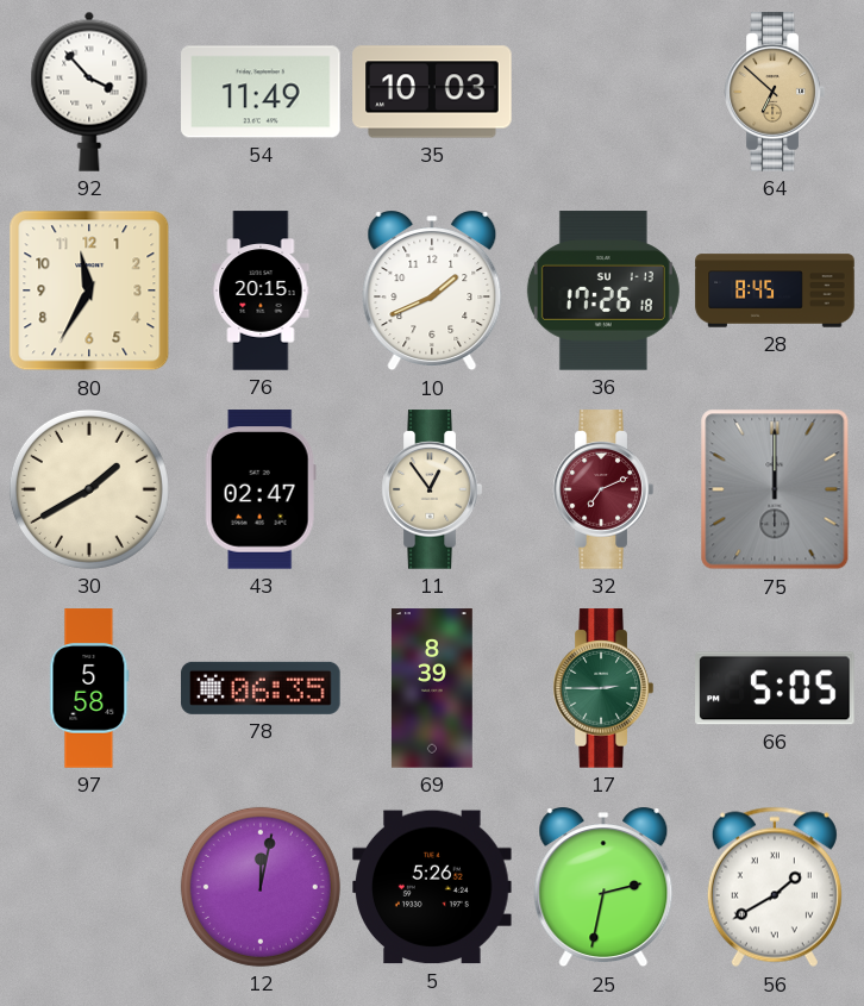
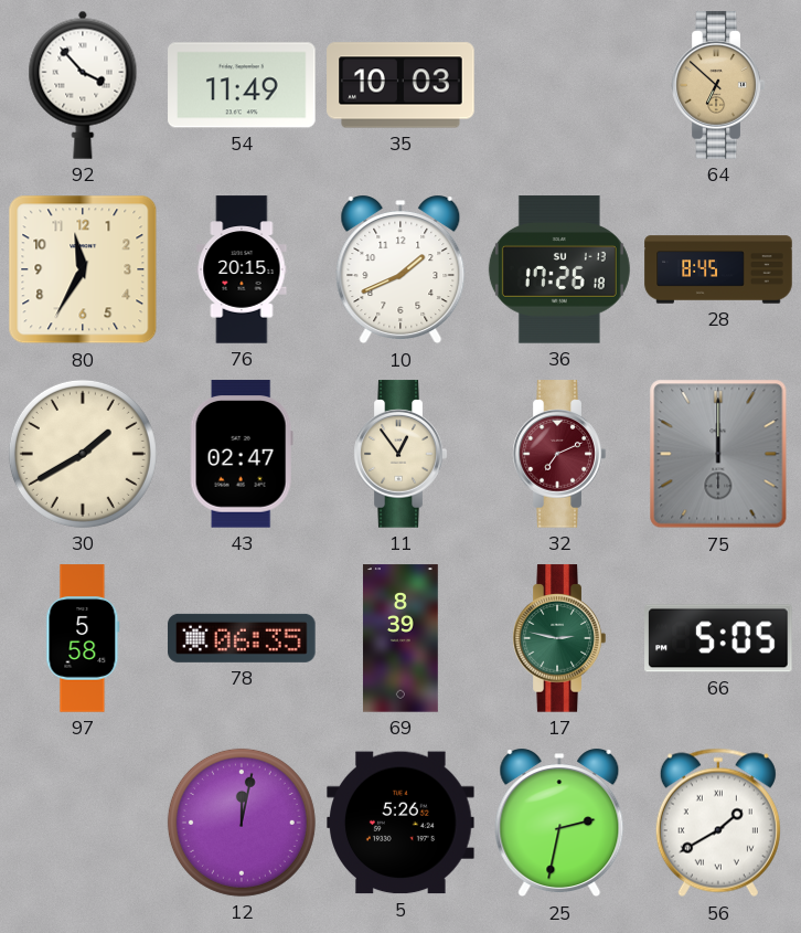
17: 2:45 -> 2:47 (559, 638)
